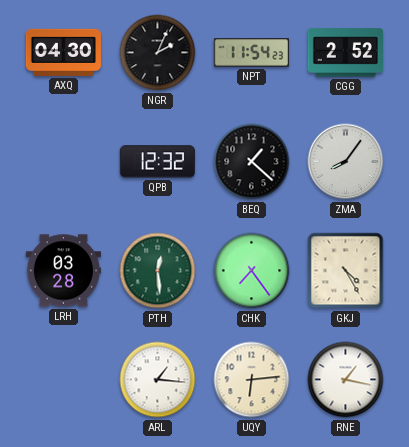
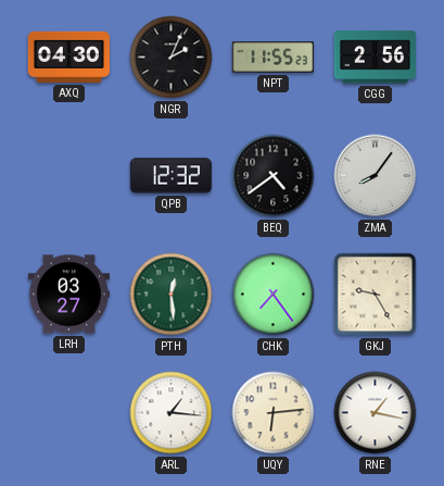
NPT: 11:54 -> 11:55 (272, 58)
CGG: 2:52 -> 2:56 (375, 58)
BEQ: 1:22 -> 4:39 (274, 176)
LRH: 03:28 -> 03:27 (68, 295)
GKJ: 4:25 -> 9:25 (376, 295)
